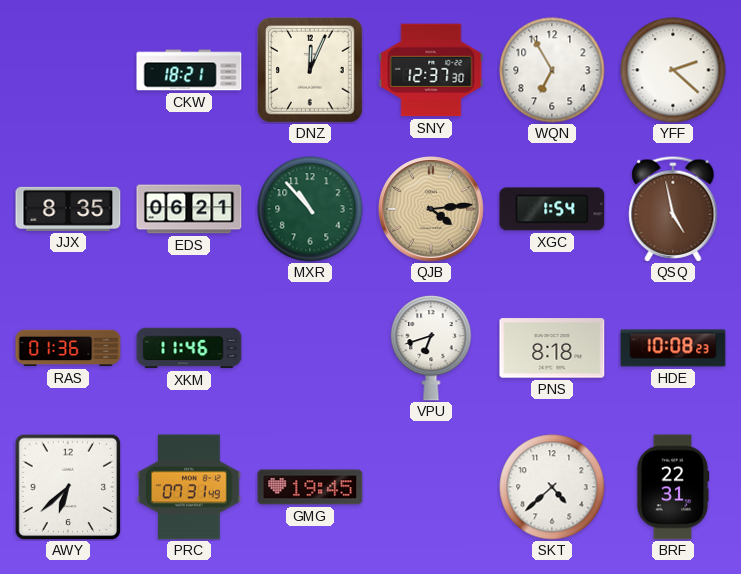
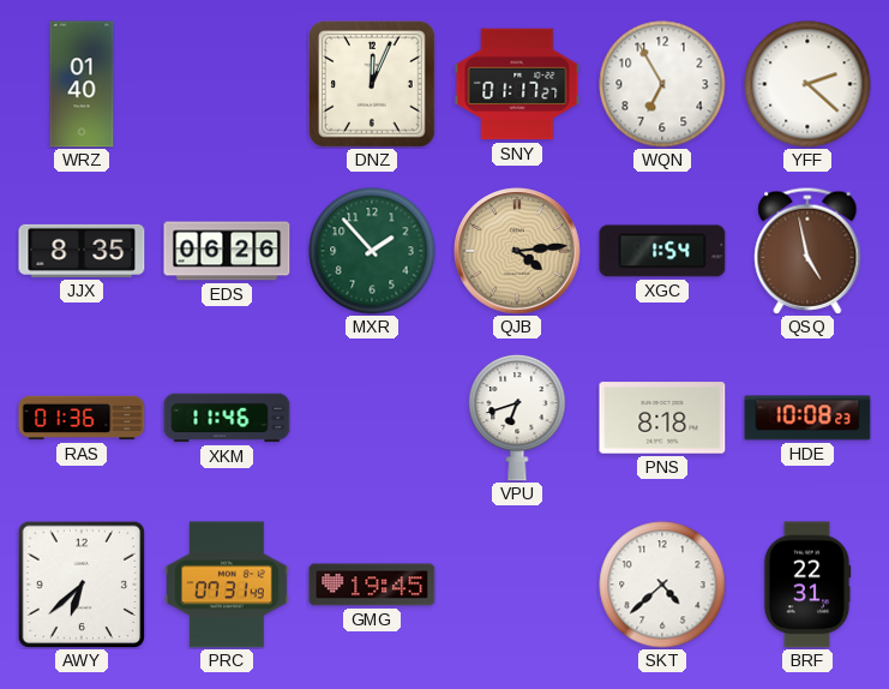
WRZ: none -> 01:40 (82, 84)
CKW: 18:21 -> none (189, 70)
SNY: 12:37 -> 01:17 (517, 84)
EDS: 06:21 -> 06:26 (227, 251)
MXR: 10:53 -> 1:53 (372, 251)
